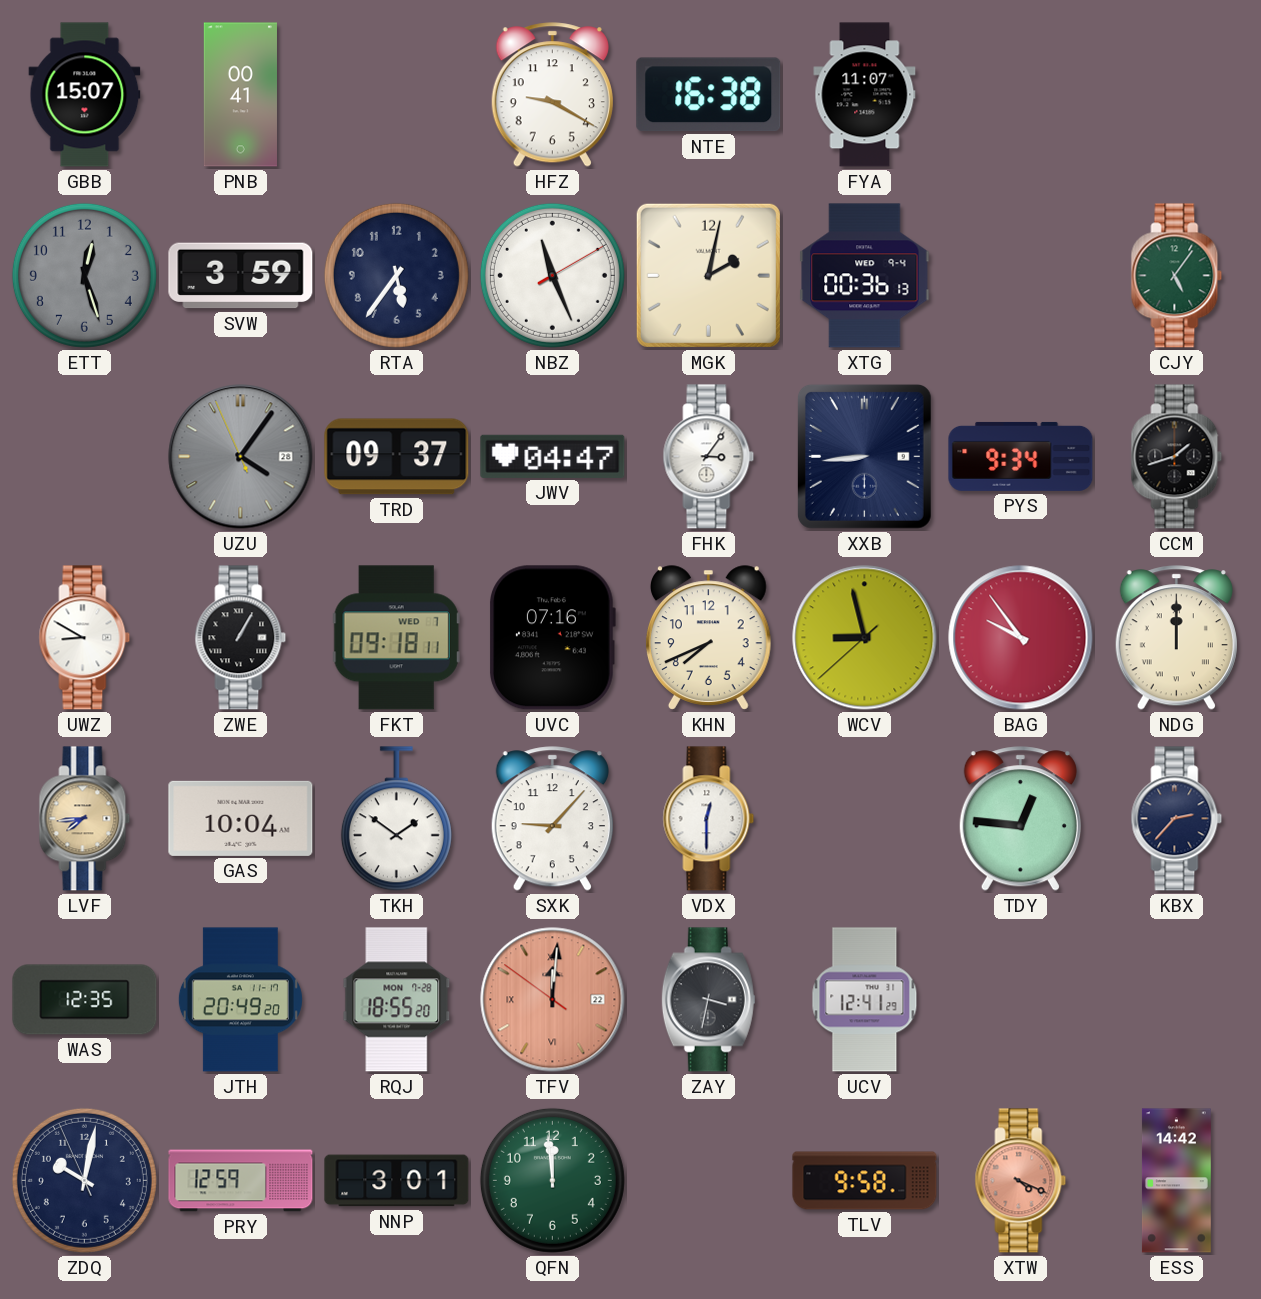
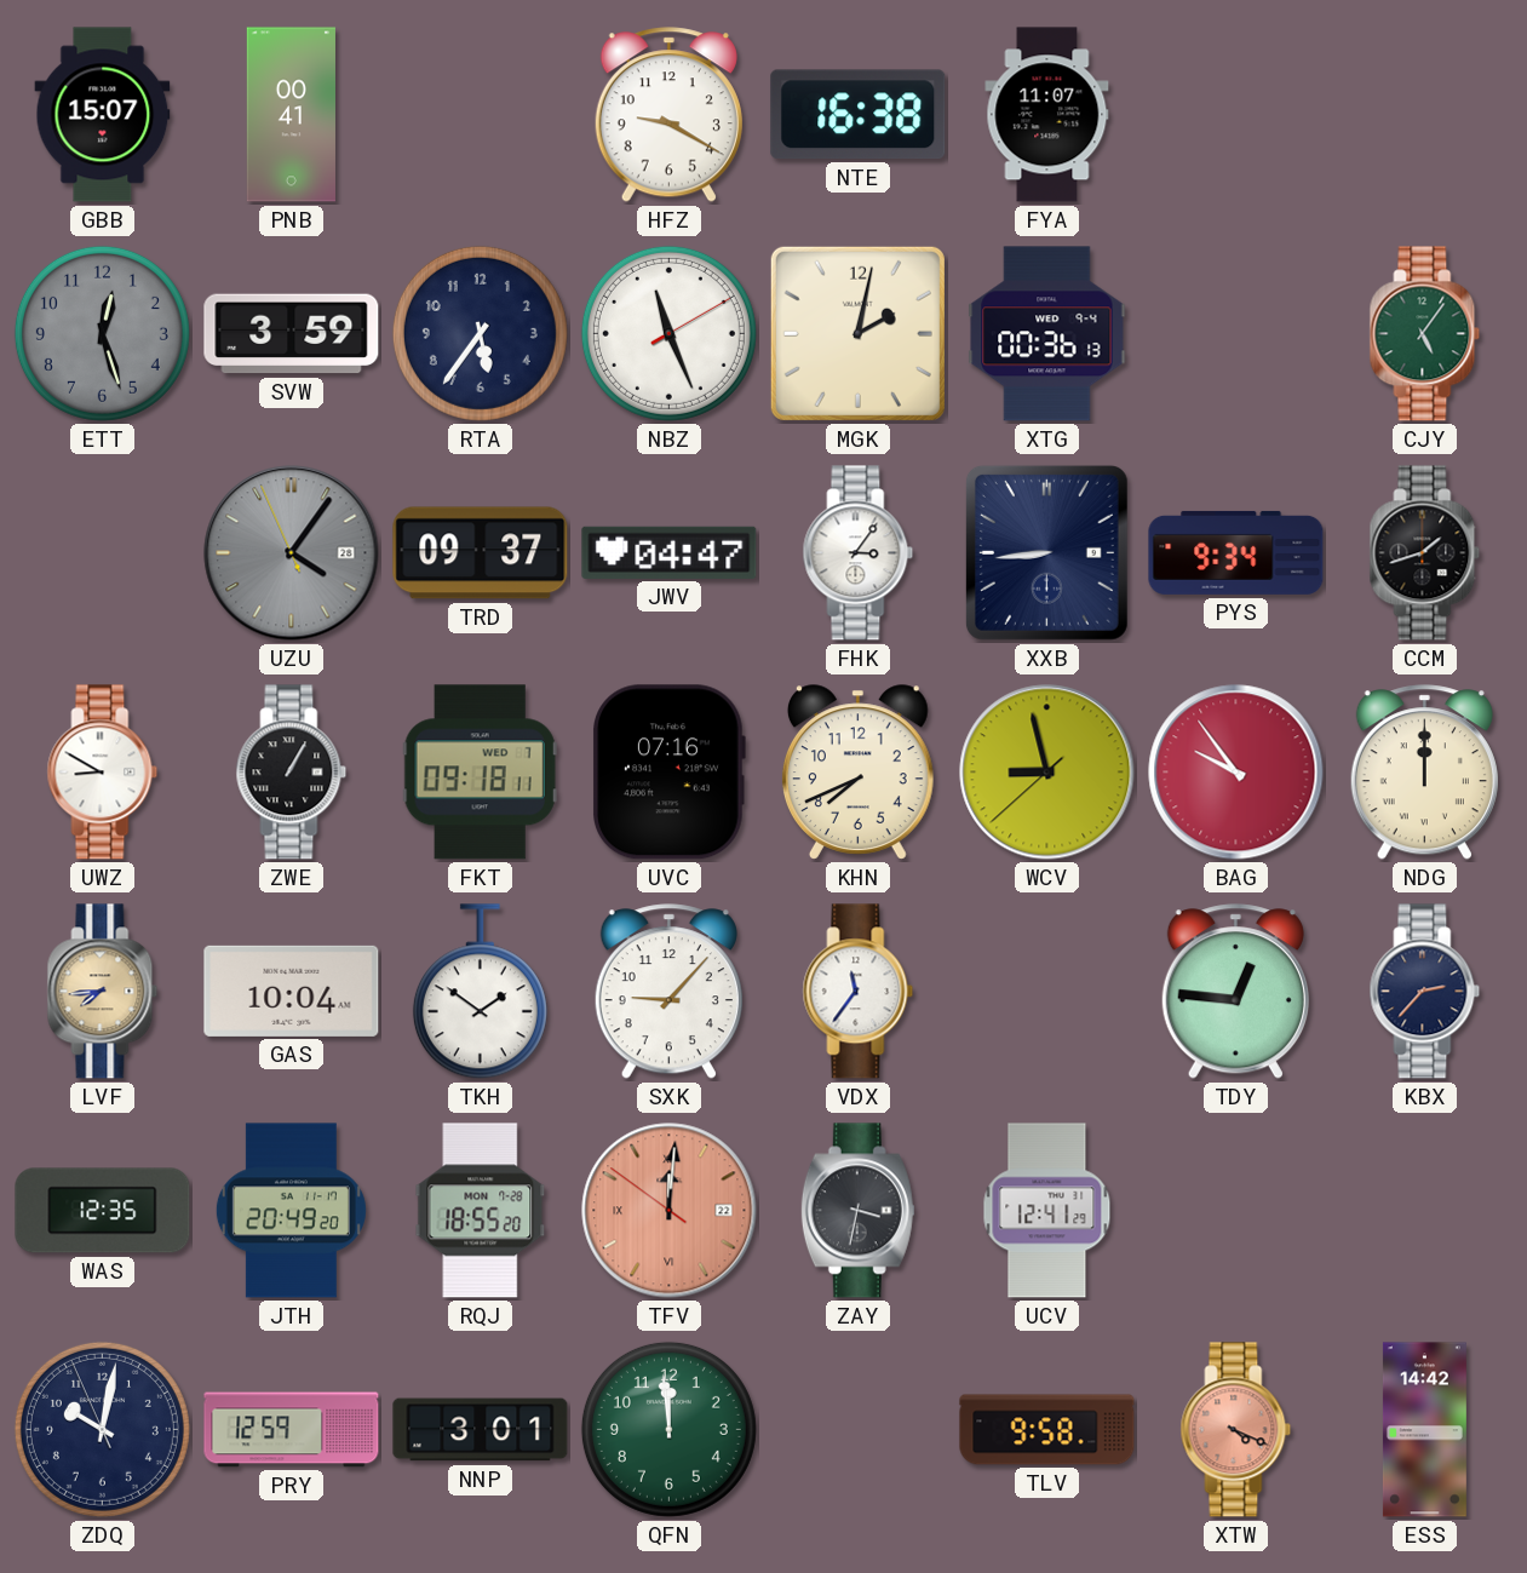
VDX: 12:30 -> 11:36 (859, 992)
